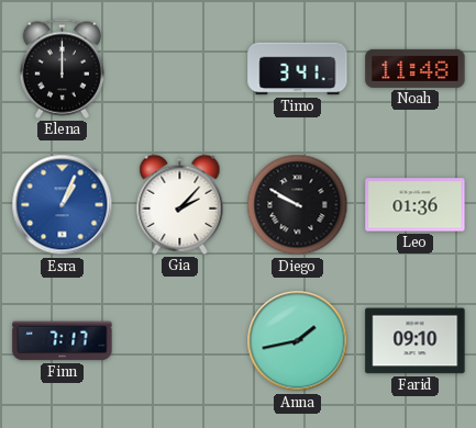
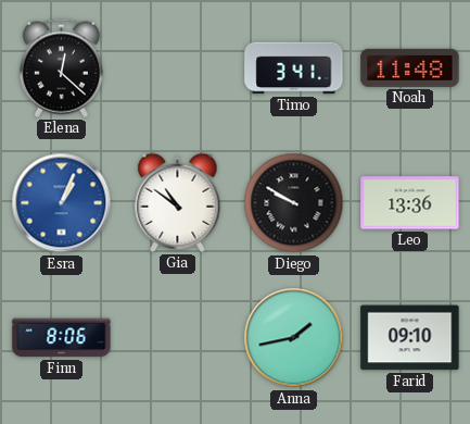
Elena: 12:00 -> 12:22 (61, 67)
Gia: 2:07 -> 10:51 (178, 202)
Leo: 01:36 -> 13:36 (410, 203)
Finn: 7:17 -> 8:06 (62, 338)
